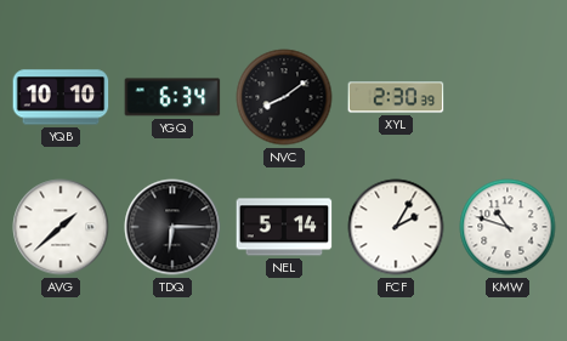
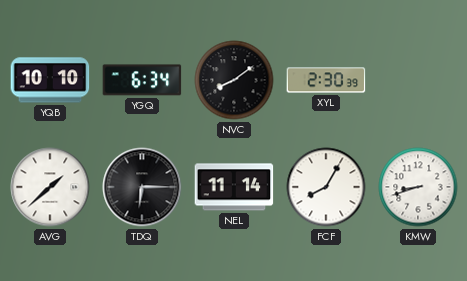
NEL: 5:14 -> 11:14 (234, 187)
FCF: 2:05 -> 8:05 (326, 187)
KMW: 10:48 -> 8:42 (418, 187)
